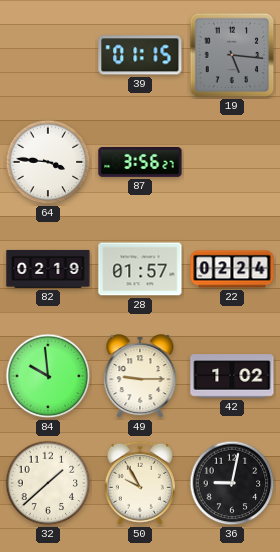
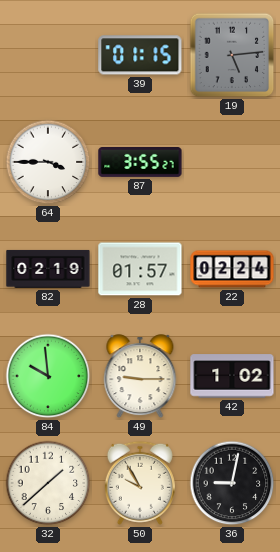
19: 5:16 -> 5:14 (232, 55)
64: 3:46 -> 3:45 (48, 162)
87: 3:56 -> 3:55 (140, 163)
